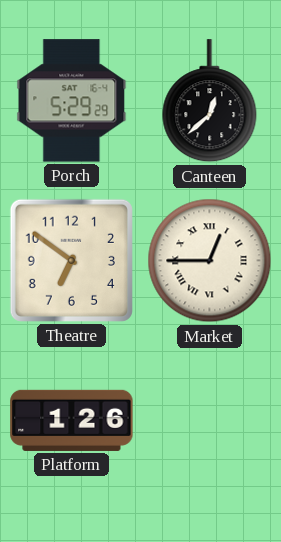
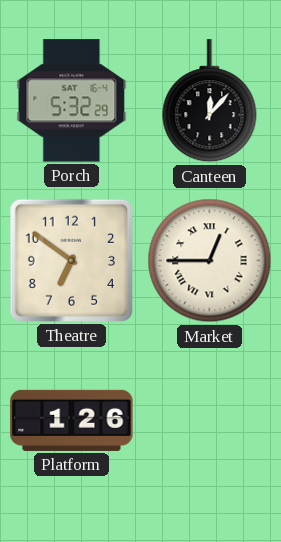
Porch: 5:29 -> 5:32 (72, 101)
Canteen: 12:38 -> 12:07 (210, 101)
